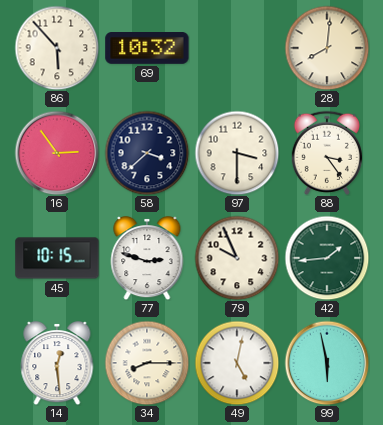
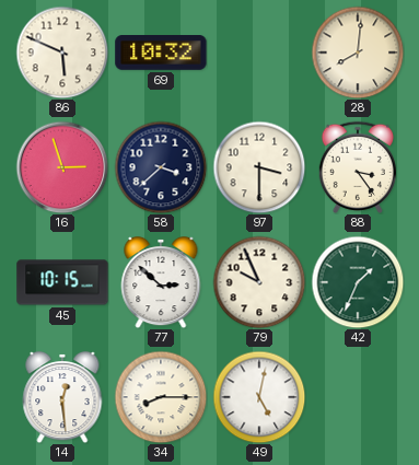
86: 5:53 -> 5:49 (62, 53)
16: 2:54 -> 2:57 (62, 167)
77: 2:48 -> 2:52 (161, 283)
42: 1:44 -> 1:34 (358, 282)
99: 5:58 -> none (327, 363)
